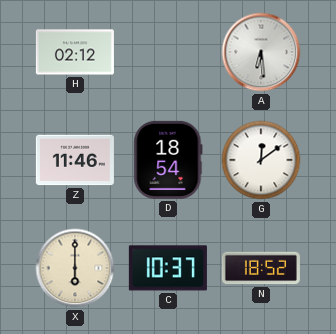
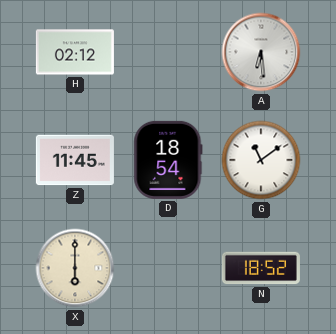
Z: 11:46 -> 11:45 (75, 160)
G: 12:09 -> 11:09 (261, 160)
C: 10:37 -> none (168, 268)
